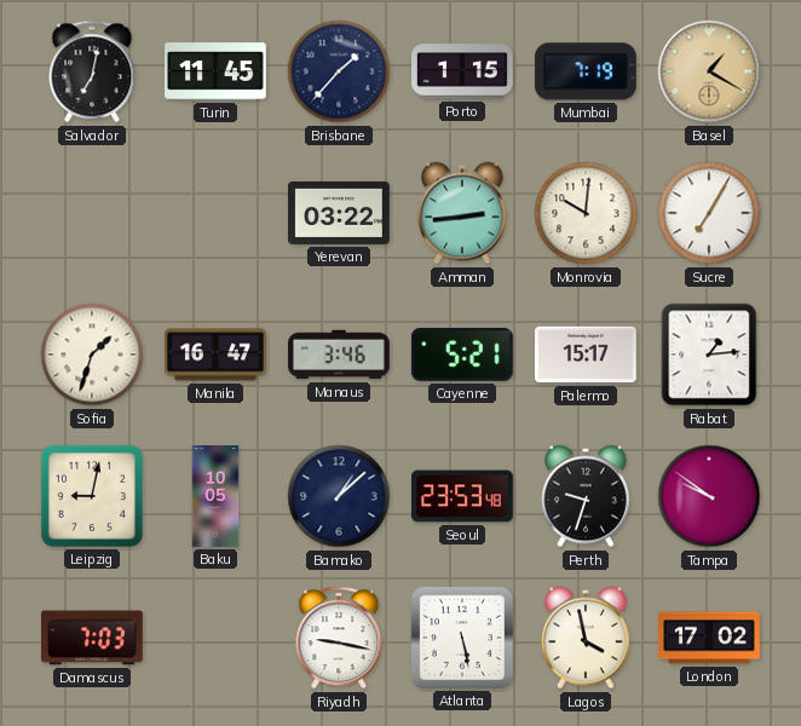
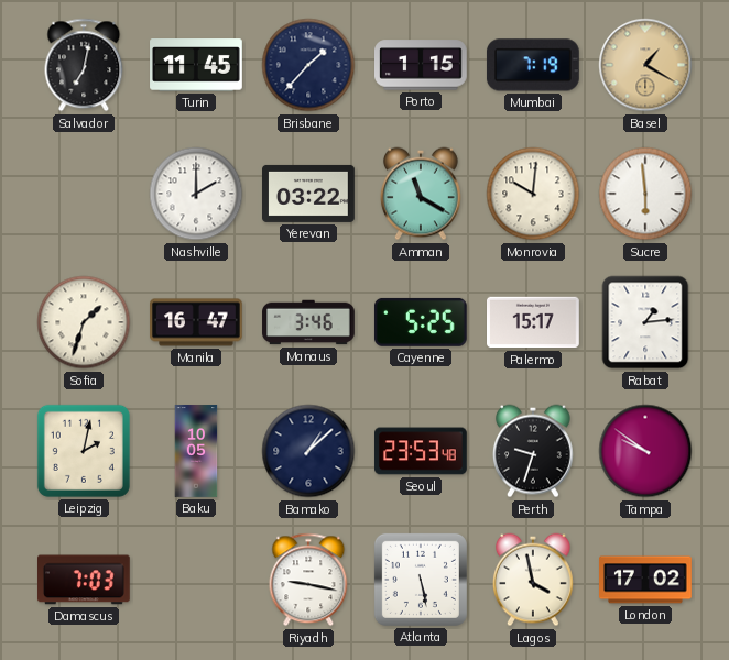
Nashville: none -> 2:00 (196, 194)
Amman: 2:44 -> 11:20 (422, 194)
Sucre: 7:05 -> 5:59 (645, 194)
Cayenne: 5:21 -> 5:25 (421, 322)
Leipzig: 9:02 -> 2:02 (84, 451)
